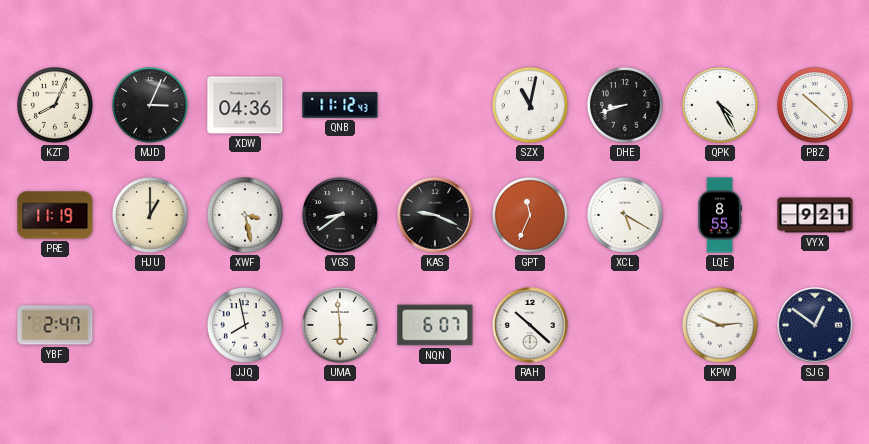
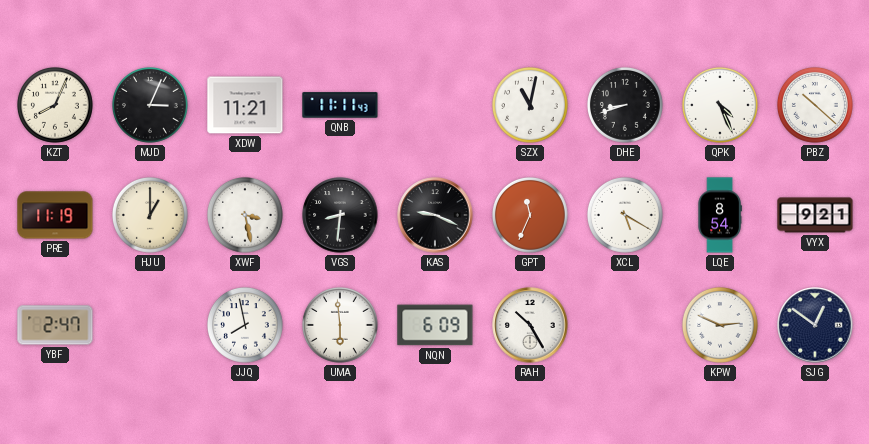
XDW: 04:36 -> 11:21 (245, 105)
QNB: 11:12 -> 11:11 (340, 105)
QPK: 4:25 -> 4:26 (721, 106)
VGS: 8:39 -> 8:31 (340, 215)
LQE: 8:55 -> 8:54 (720, 215)
NQN: 6:07 -> 6:09 (435, 325)
RAH: 10:22 -> 10:25 (530, 325)
